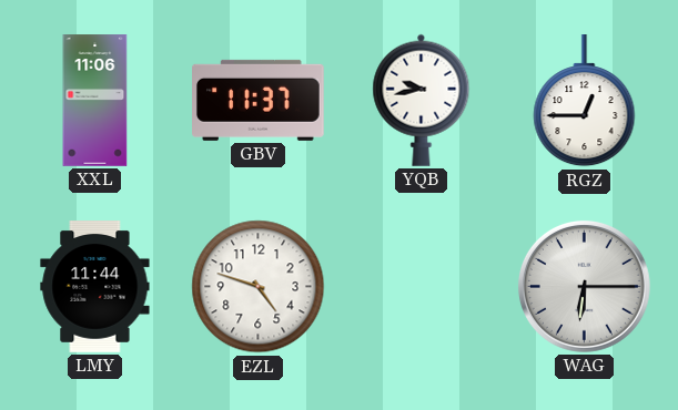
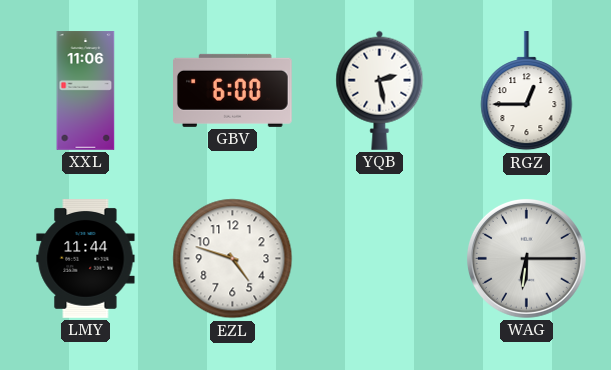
GBV: 11:37 -> 6:00 (233, 90)
YQB: 9:43 -> 2:28 (380, 90)
